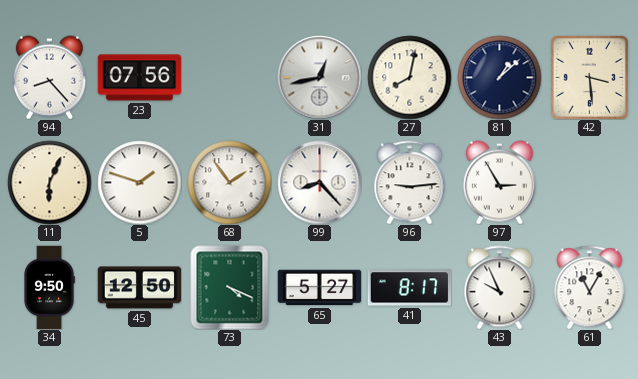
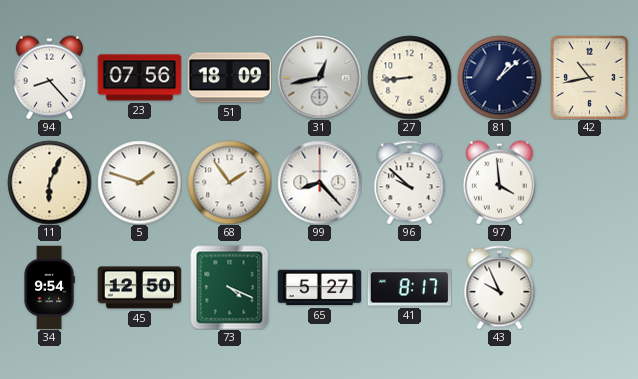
51: none -> 18:09 (229, 78)
27: 8:02 -> 8:44 (409, 77)
42: 3:29 -> 10:43 (589, 77)
96: 9:14 -> 9:52 (410, 182)
97: 2:55 -> 3:59 (499, 182)
34: 9:50 -> 9:54 (49, 287)
61: 11:05 -> none (590, 287)
